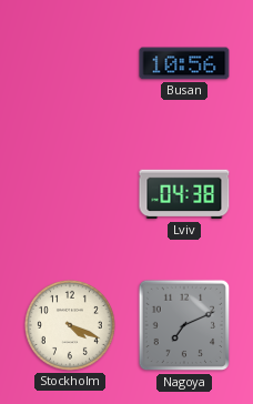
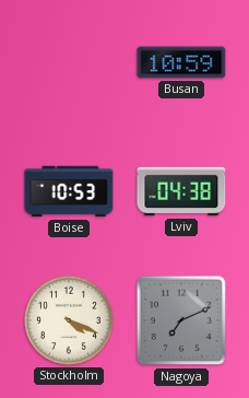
Busan: 10:56 -> 10:59 (181, 62)
Boise: none -> 10:53 (69, 191)
